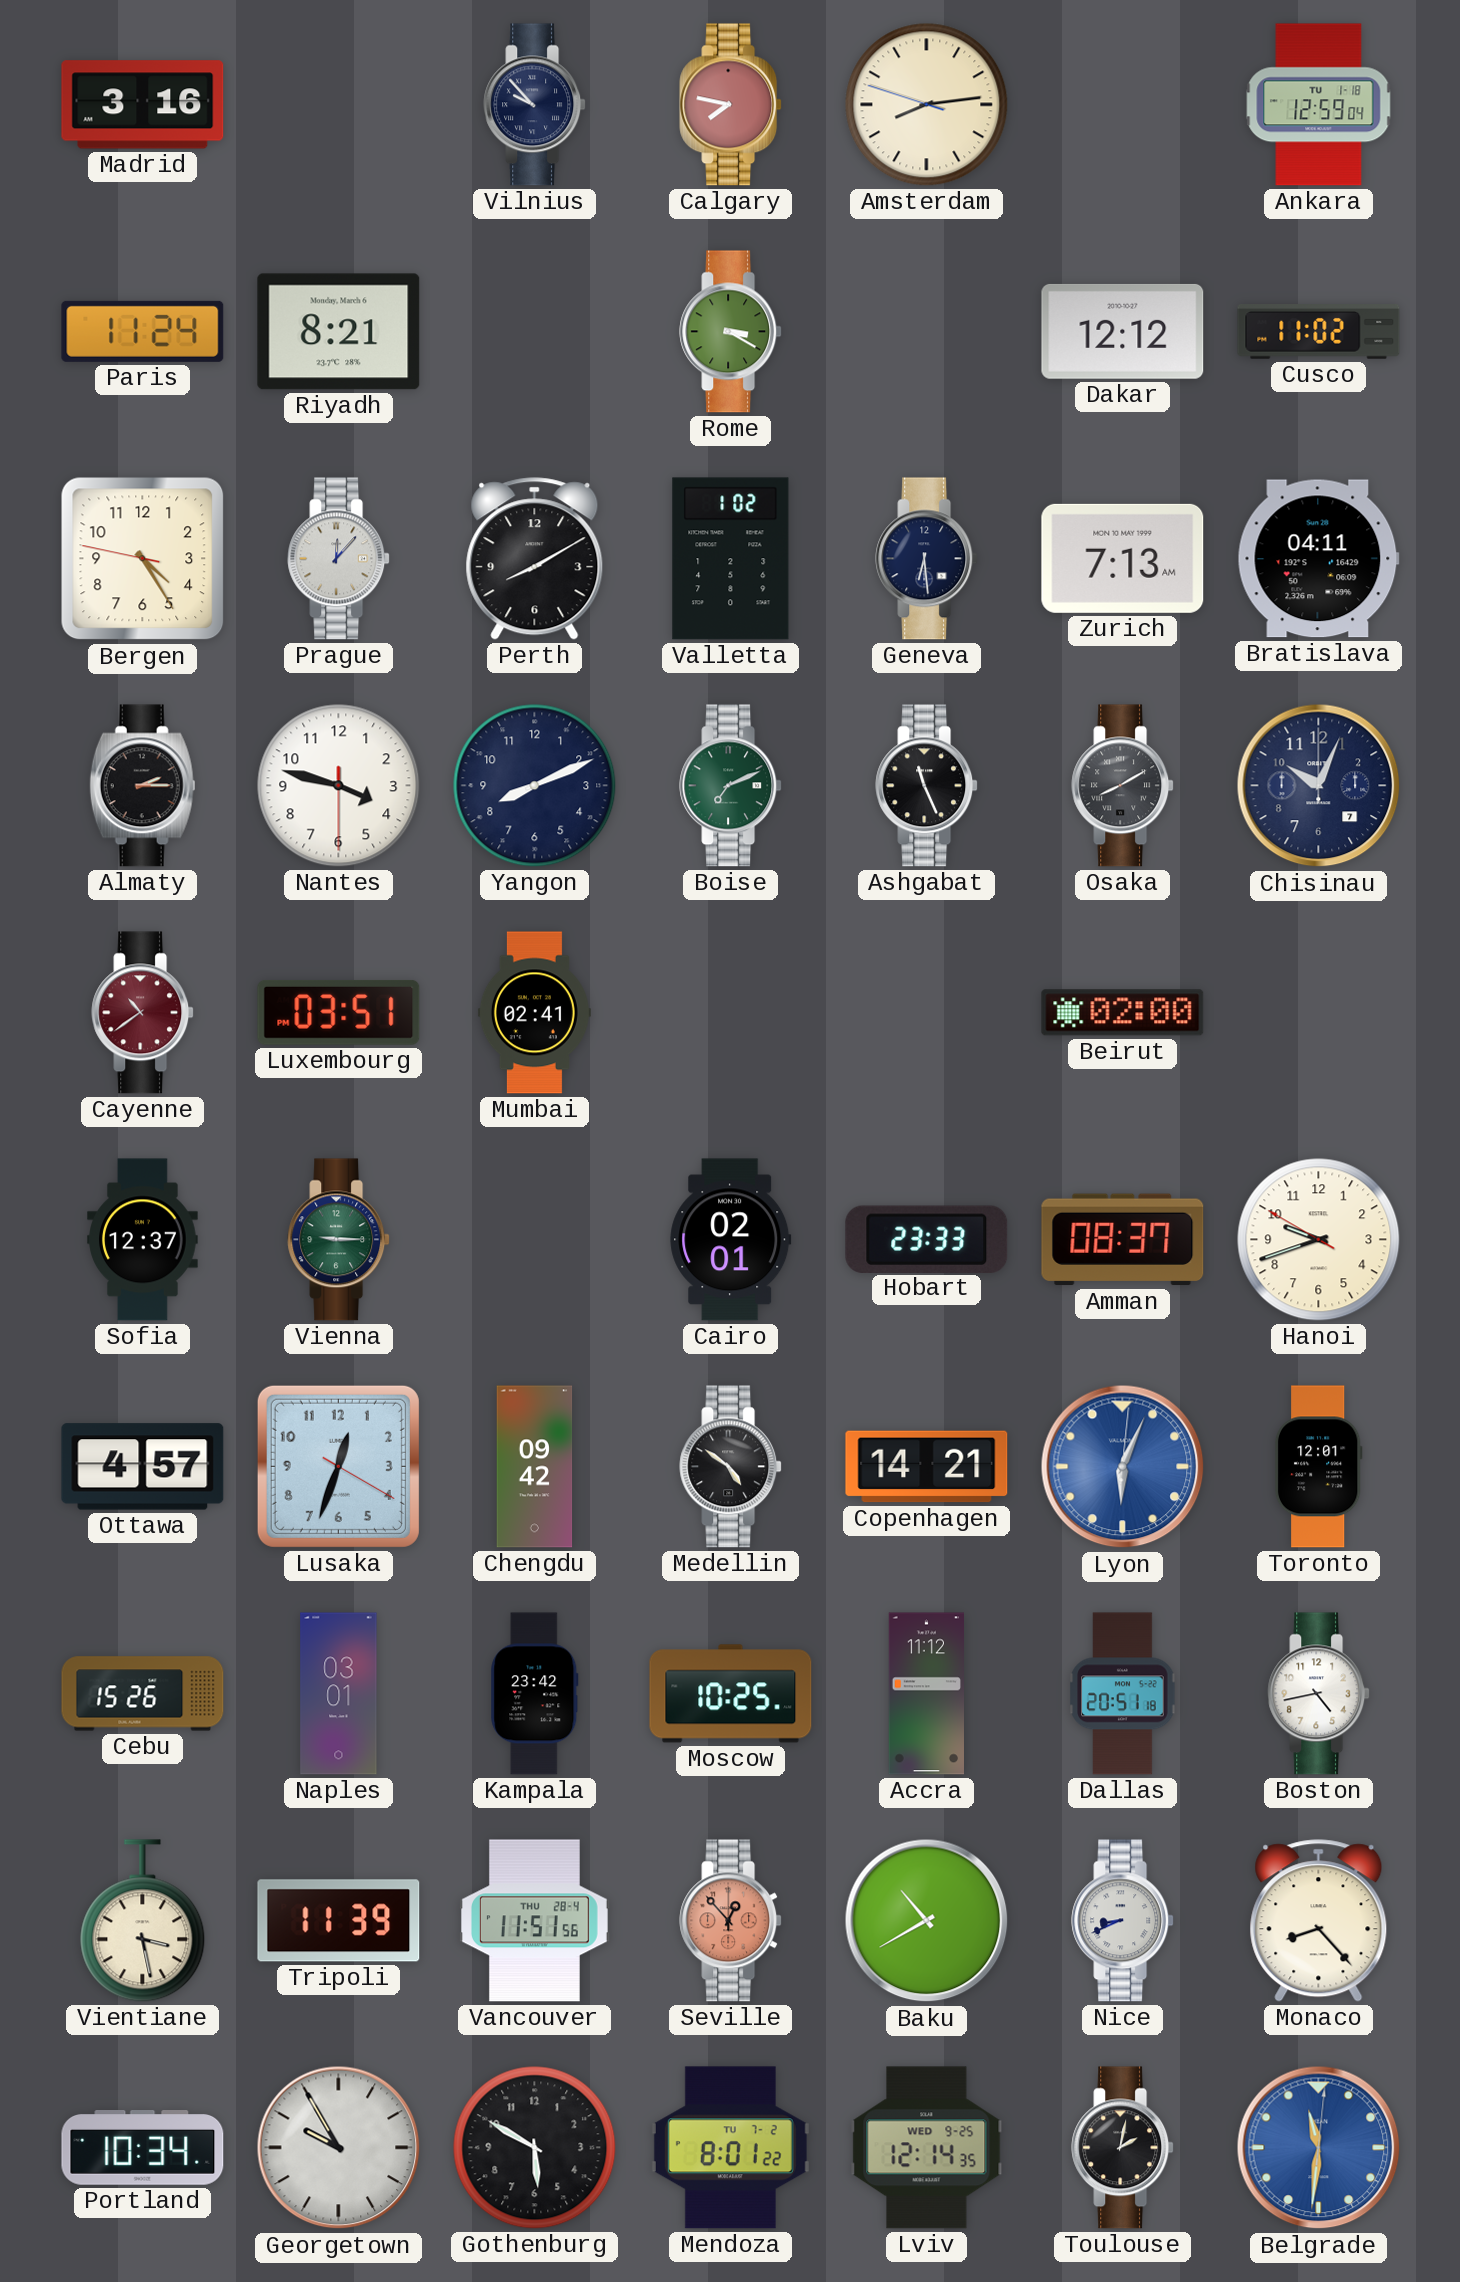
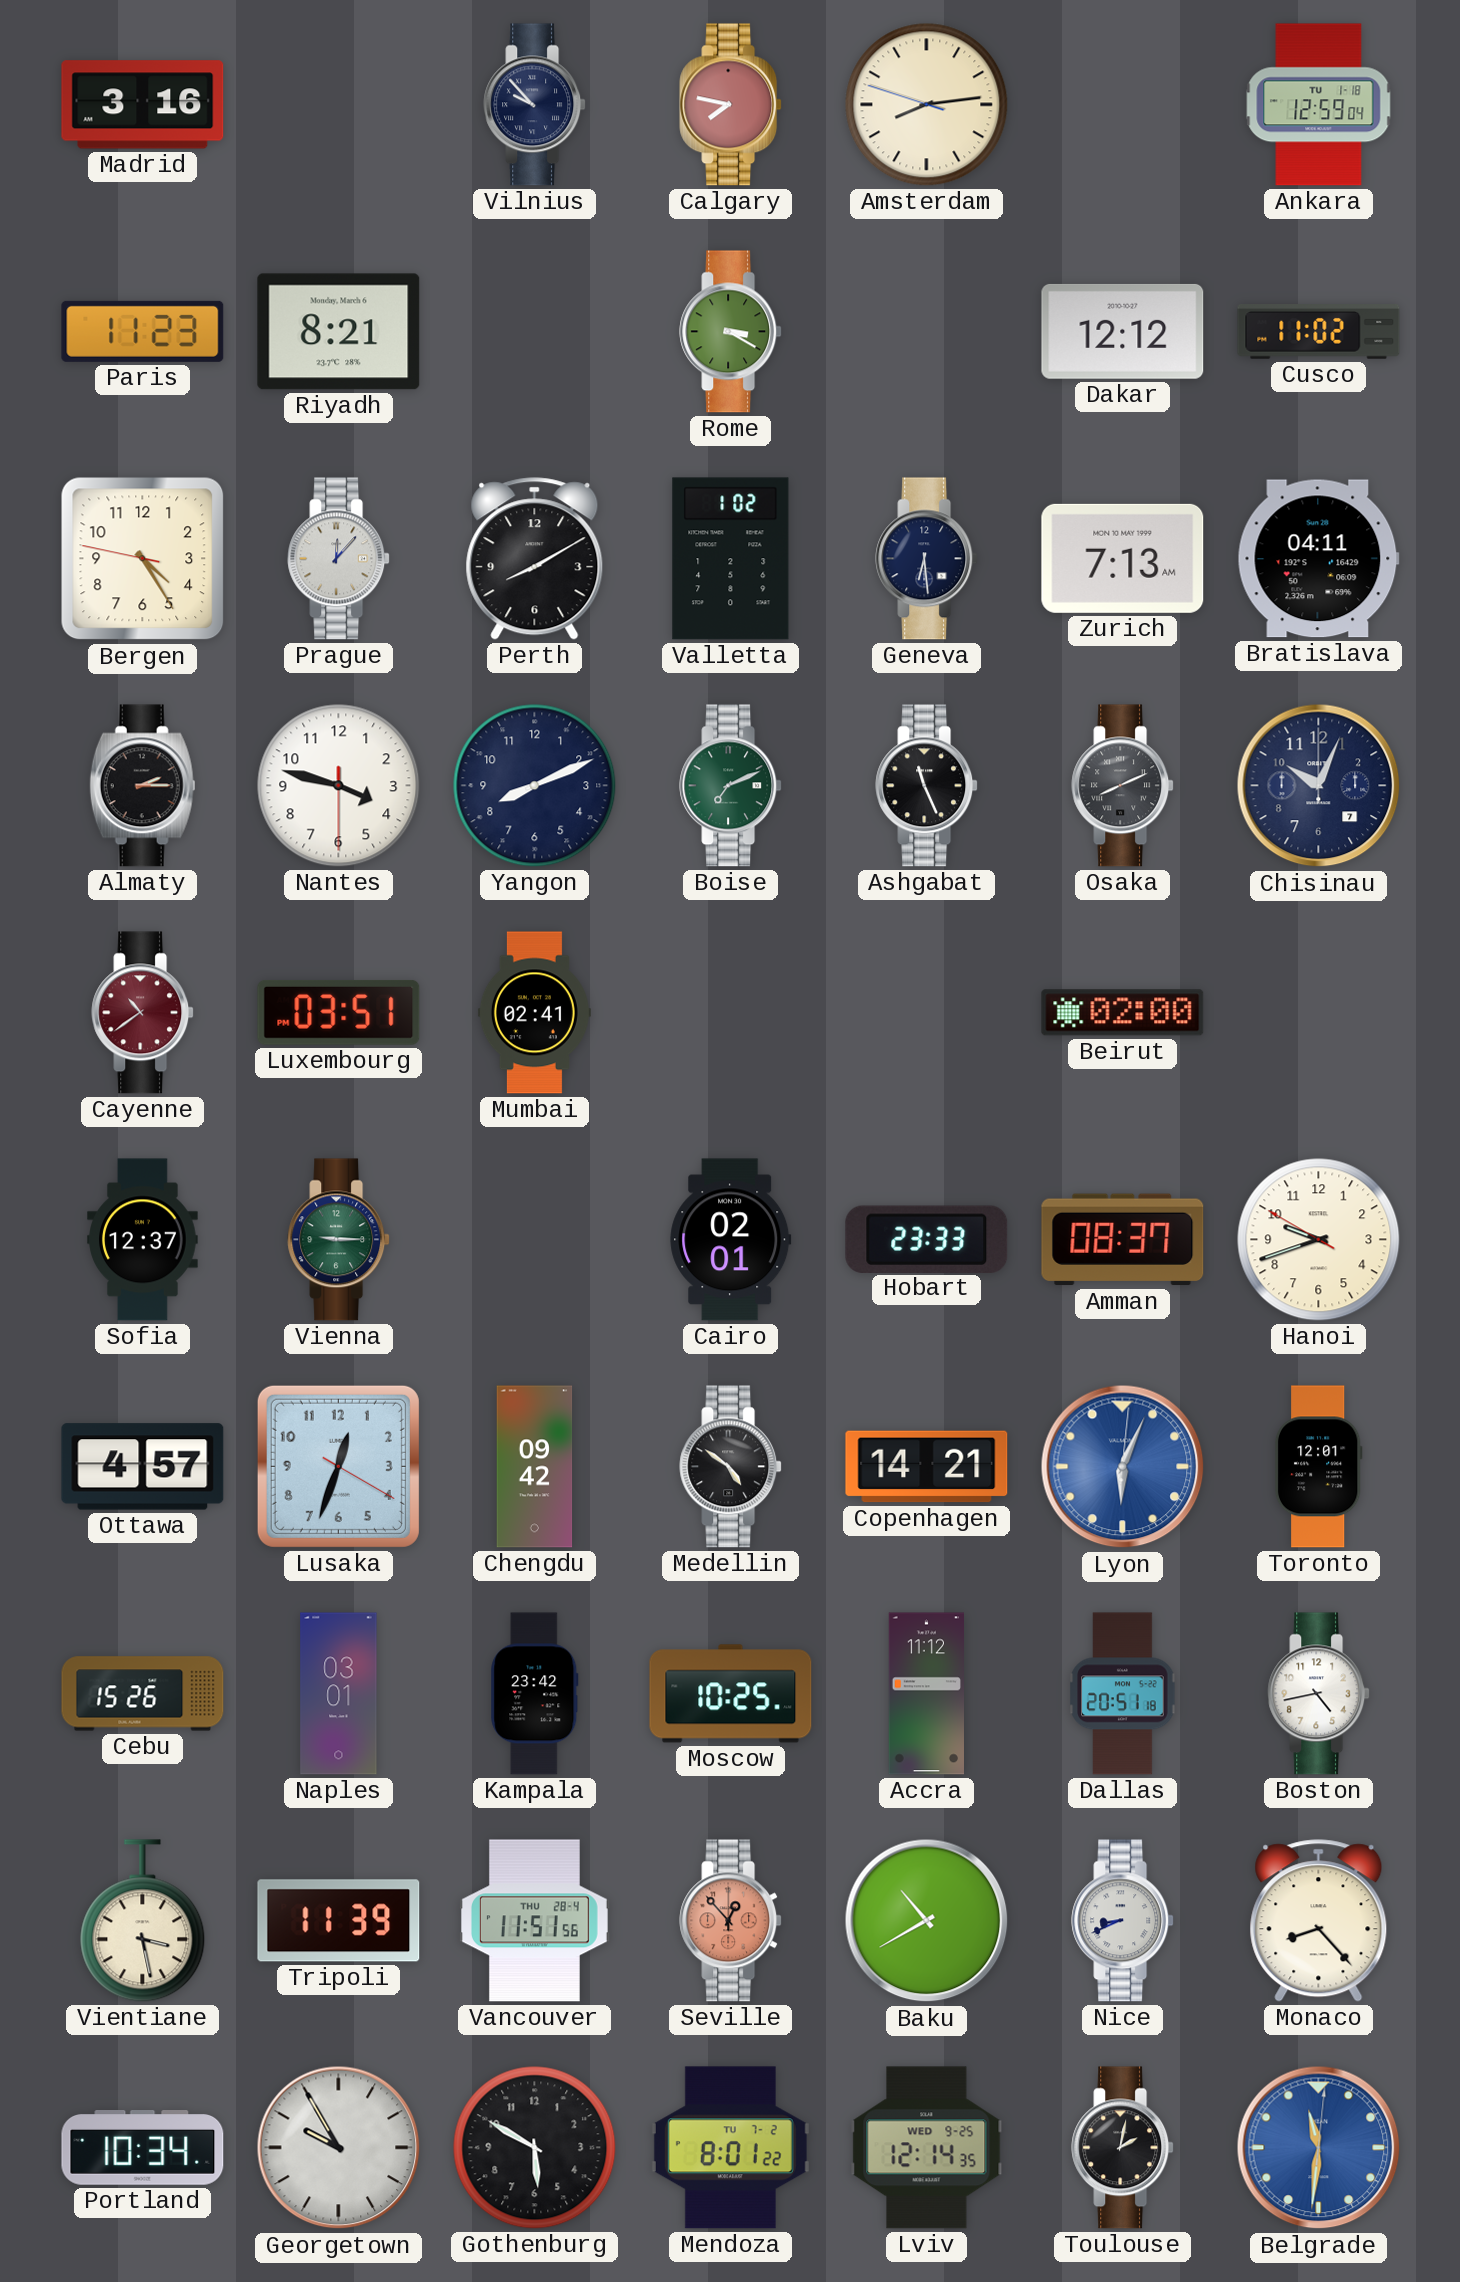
Paris: 11:24 -> 11:23 (143, 331)
Osaka: 8:10 -> 8:11 (1123, 786)
